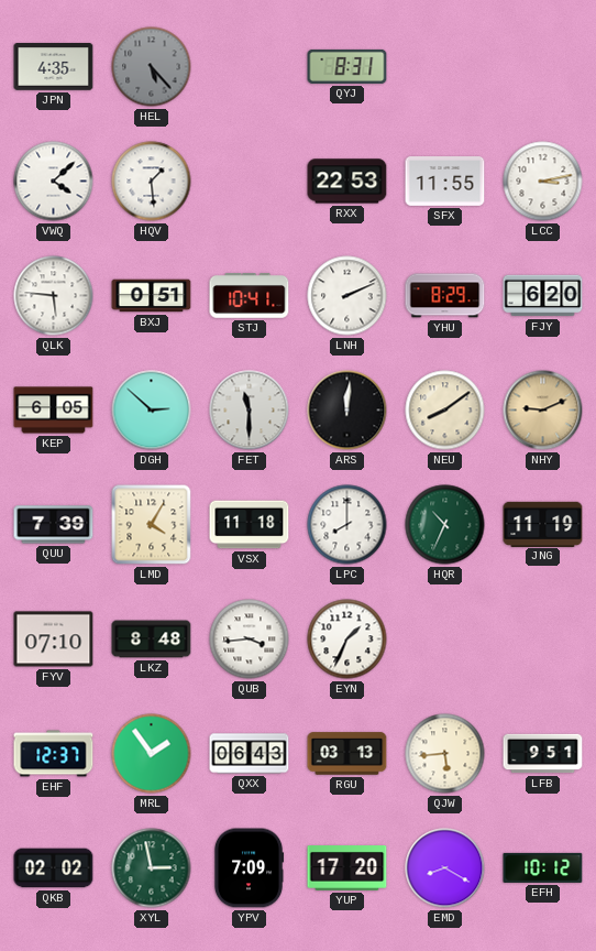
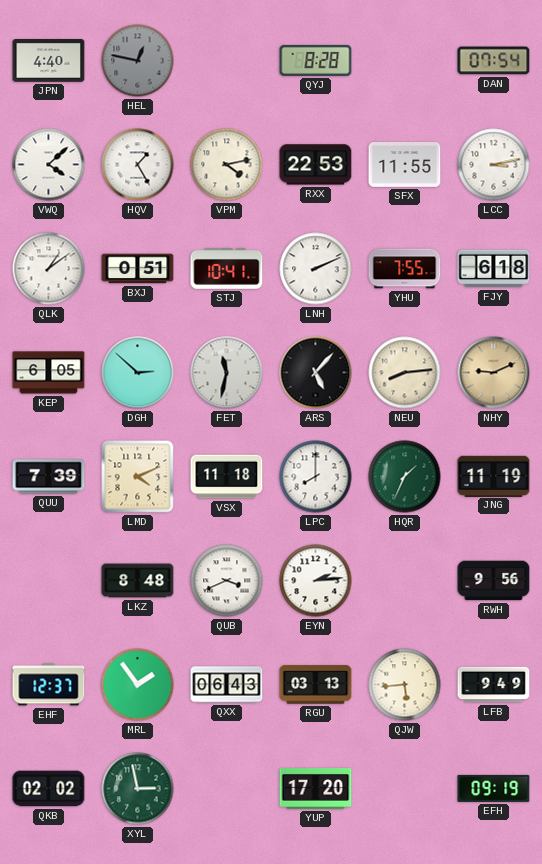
JPN: 4:35 -> 4:40 (49, 61)
HEL: 5:23 -> 12:47 (138, 61)
QYJ: 8:31 -> 8:28 (316, 60)
DAN: none -> 07:54 (494, 61)
HQV: 1:29 -> 1:25 (138, 165)
VPM: none -> 4:13 (227, 165)
QLK: 5:46 -> 1:09 (49, 269)
YHU: 8:29 -> 7:55 (405, 269)
FJY: 6:20 -> 6:18 (494, 269)
FET: 11:30 -> 11:32 (227, 373)
ARS: 12:01 -> 5:07 (316, 373)
NEU: 8:09 -> 8:14 (405, 373)
LMD: 4:05 -> 4:11 (138, 477)
HQR: 10:34 -> 1:34 (405, 477)
FYV: 07:10 -> none (54, 640)
QUB: 3:44 -> 3:41 (227, 581)
EYN: 1:34 -> 2:14 (316, 581)
RWH: none -> 9:56 (494, 581)
LFB: 9:51 -> 9:49 (494, 685)
YPV: 7:09 -> none (249, 868)
EMD: 8:20 -> none (445, 868)
EFH: 10:12 -> 09:19 (494, 788)
